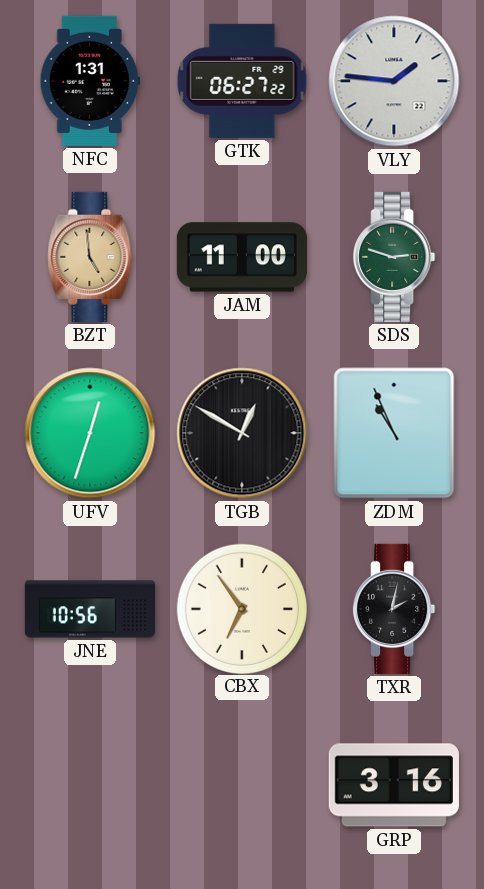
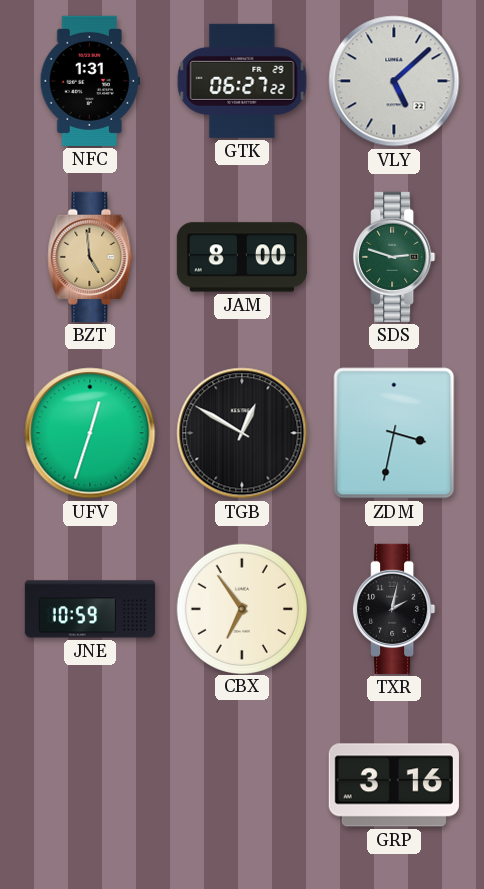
VLY: 1:46 -> 5:08 (394, 81)
JAM: 11:00 -> 8:00 (242, 257)
ZDM: 10:56 -> 3:32 (394, 433)
JNE: 10:56 -> 10:59 (89, 609)
